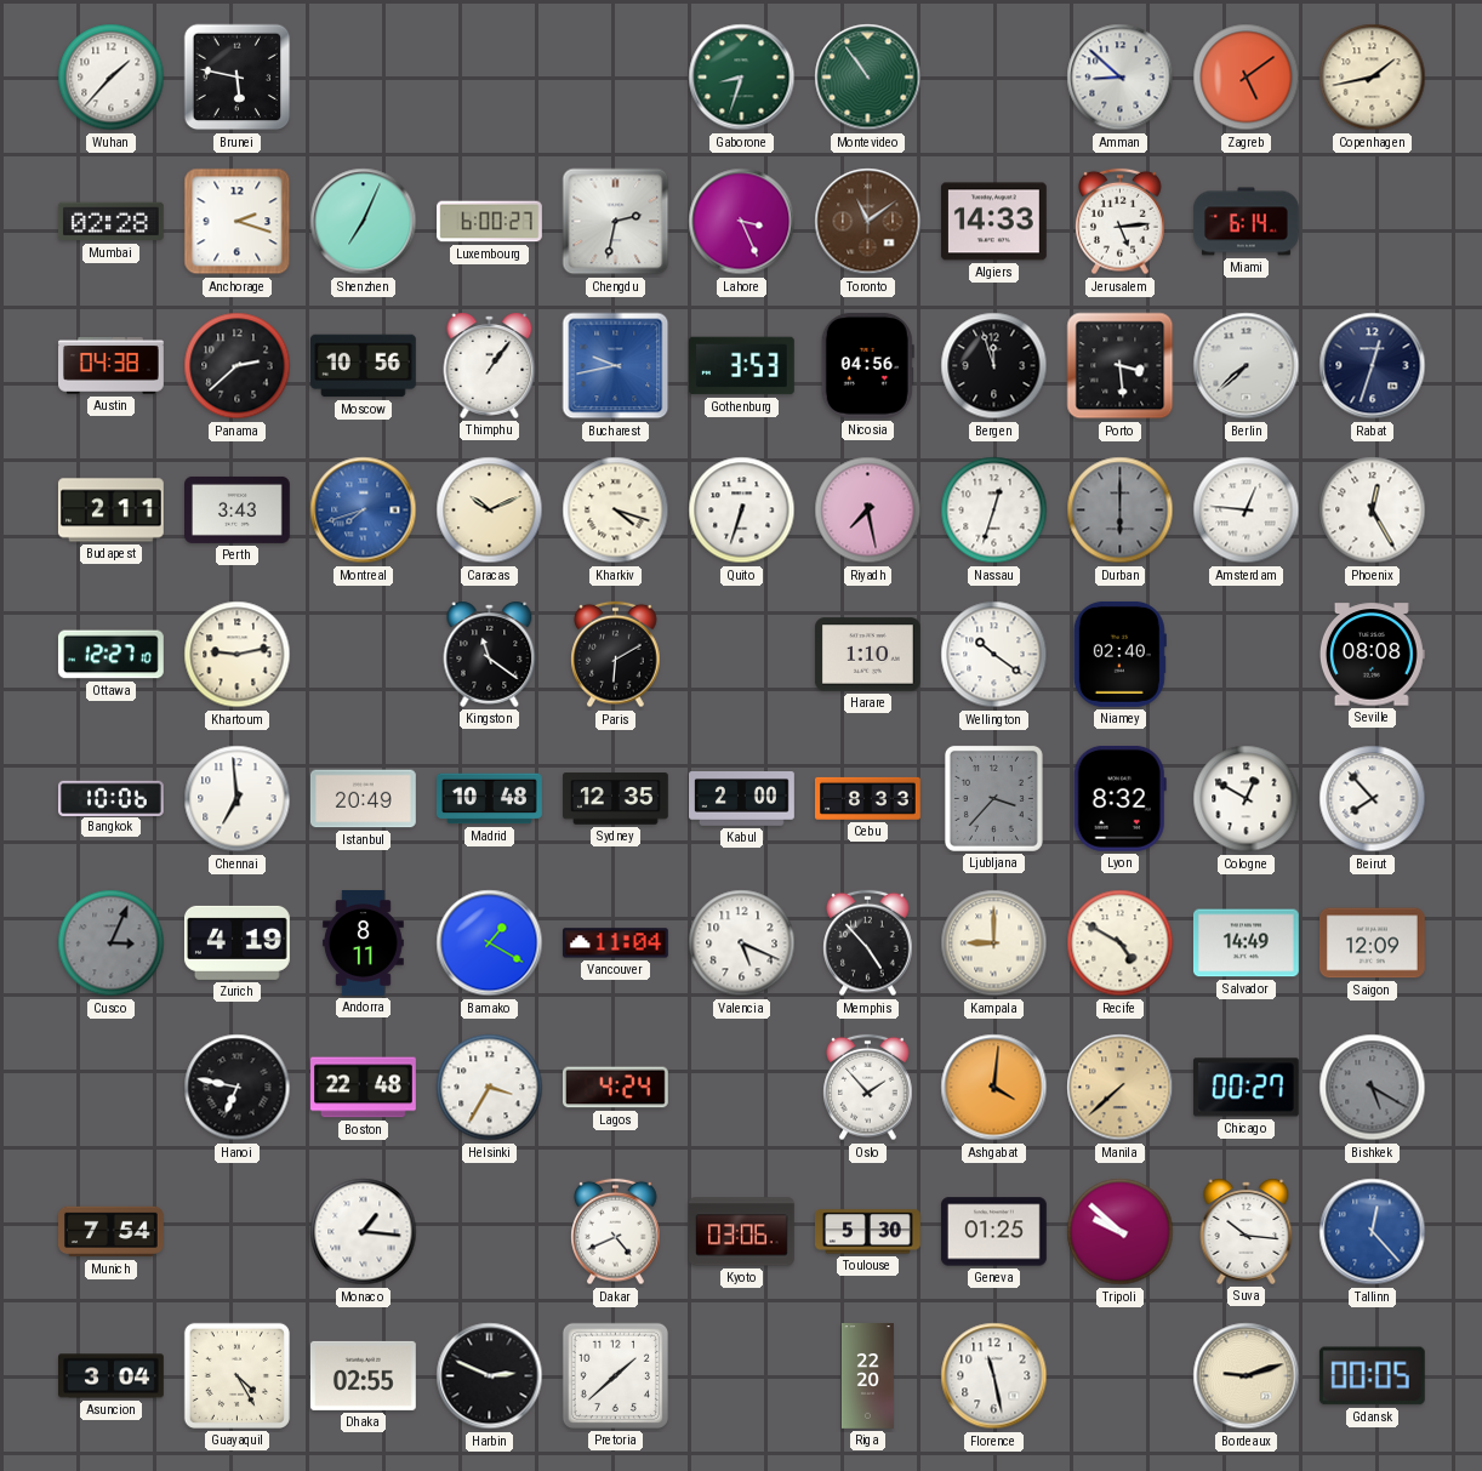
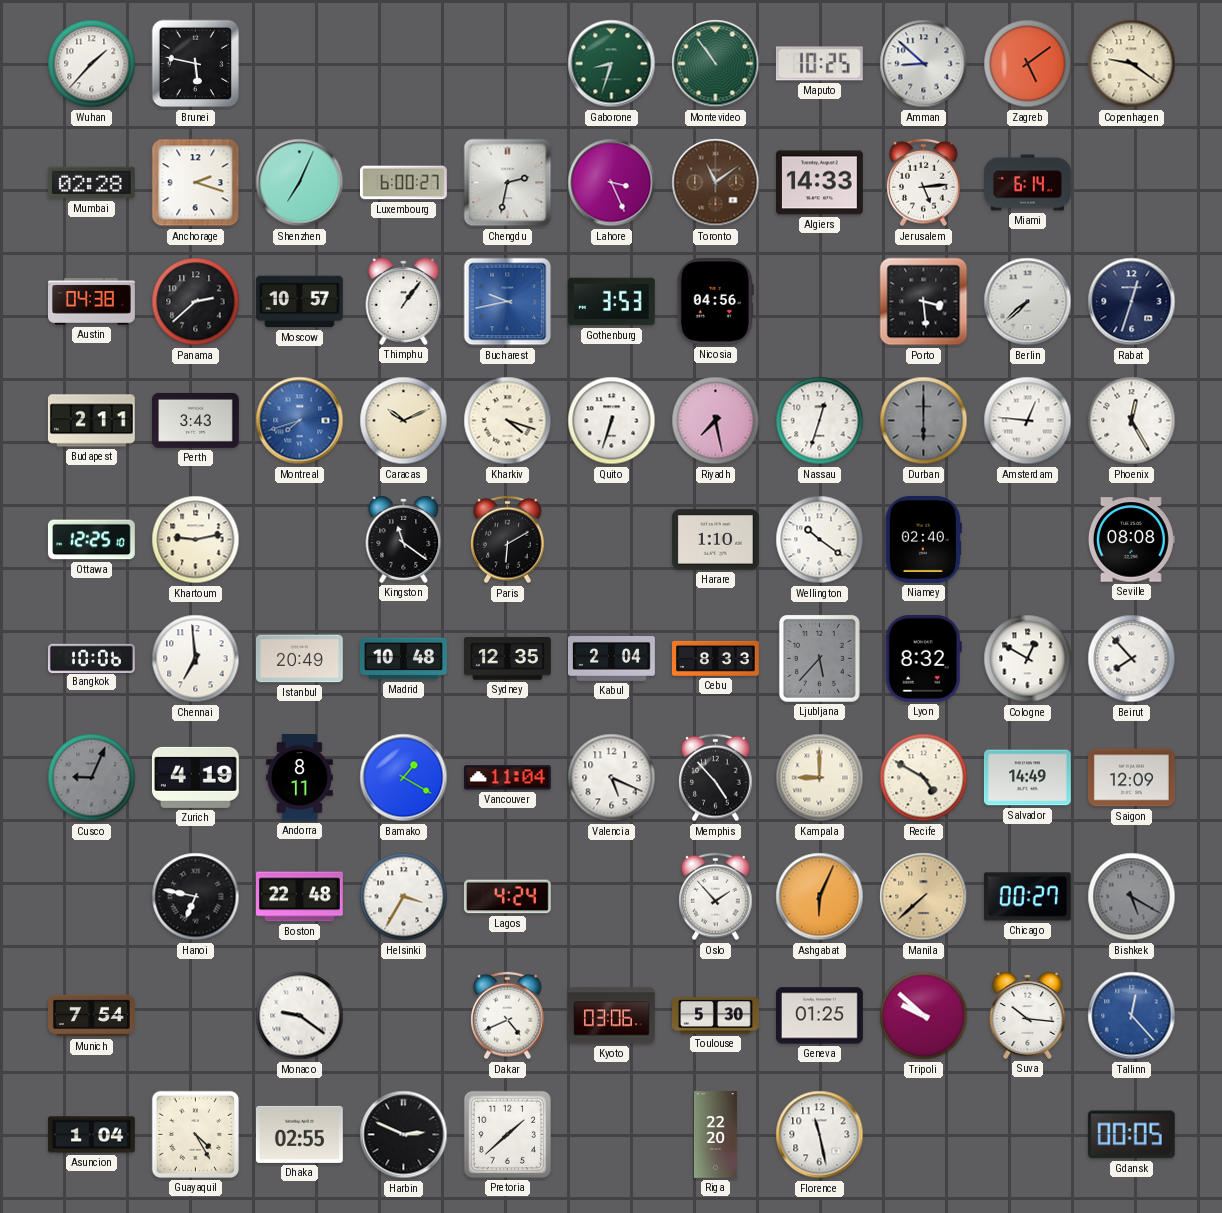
Maputo: none -> 10:25 (819, 64)
Copenhagen: 1:43 -> 9:21 (1132, 64)
Moscow: 10:56 -> 10:57 (299, 302)
Bergen: 11:57 -> none (994, 366)
Ottawa: 12:27 -> 12:25 (91, 540)
Kabul: 2:00 -> 2:04 (612, 659)
Ljubljana: 3:37 -> 5:37 (819, 658)
Cusco: 3:04 -> 9:04 (92, 778)
Ashgabat: 4:01 -> 6:04 (820, 897)
Monaco: 1:16 -> 9:21 (300, 1016)
Asuncion: 3:04 -> 1:04 (92, 1135)
Bordeaux: 9:12 -> none (1247, 1376)
